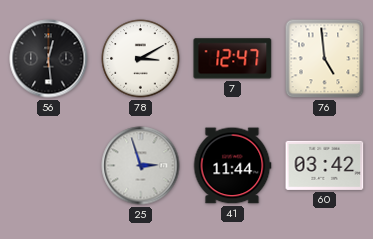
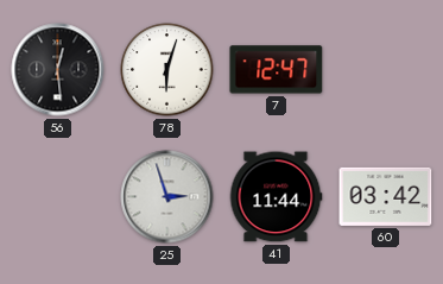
78: 3:10 -> 6:03 (167, 70)
76: 4:59 -> none (325, 59)
